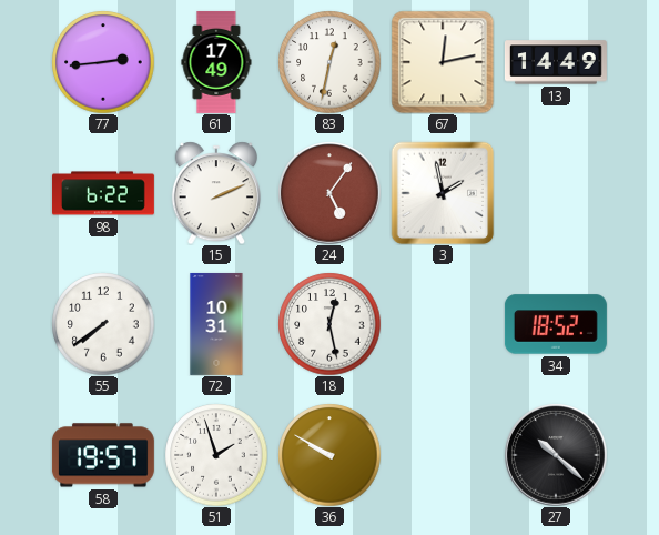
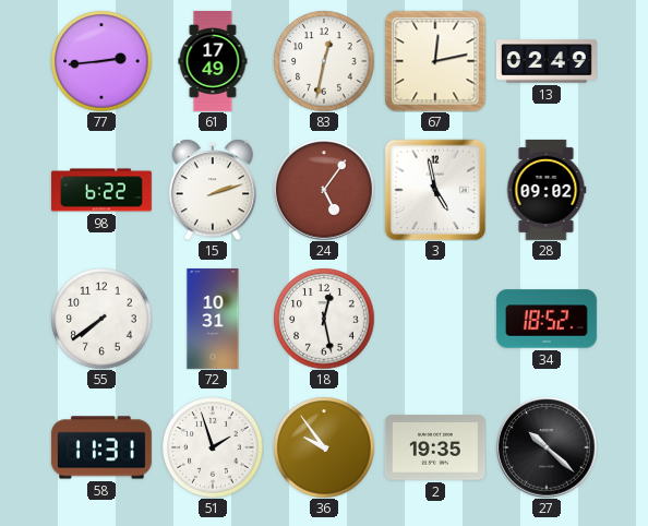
13: 14:49 -> 02:49 (547, 61)
15: 2:11 -> 2:12 (212, 190)
3: 1:58 -> 4:58 (435, 190)
28: none -> 09:02 (547, 190)
58: 19:57 -> 11:31 (101, 447)
36: 9:50 -> 9:54 (324, 447)
2: none -> 19:35 (435, 447)
